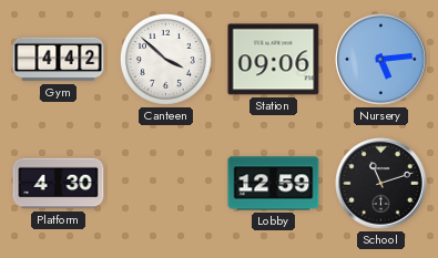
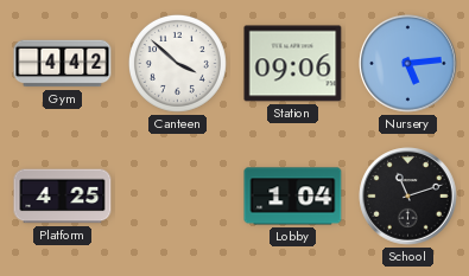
Platform: 4:30 -> 4:25 (63, 197)
Lobby: 12:59 -> 1:04 (293, 197)
